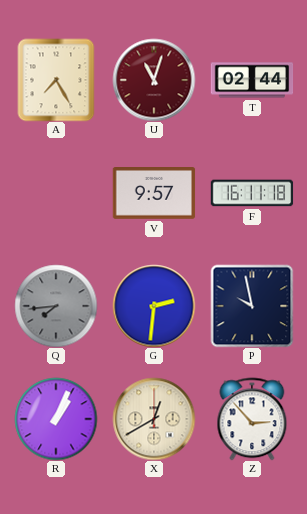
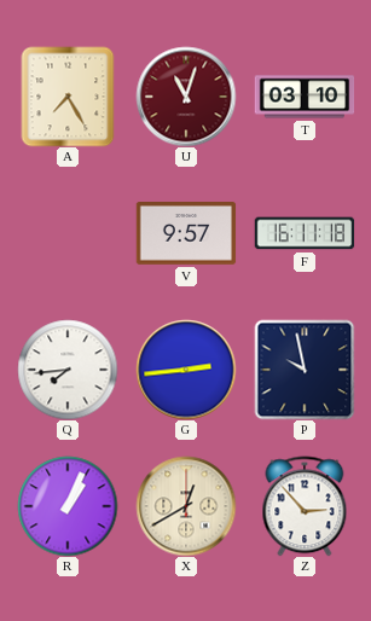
T: 02:44 -> 03:10 (305, 97)
Q dial: grey -> white (68, 370)
G: 2:31 -> 2:44 (186, 370)
